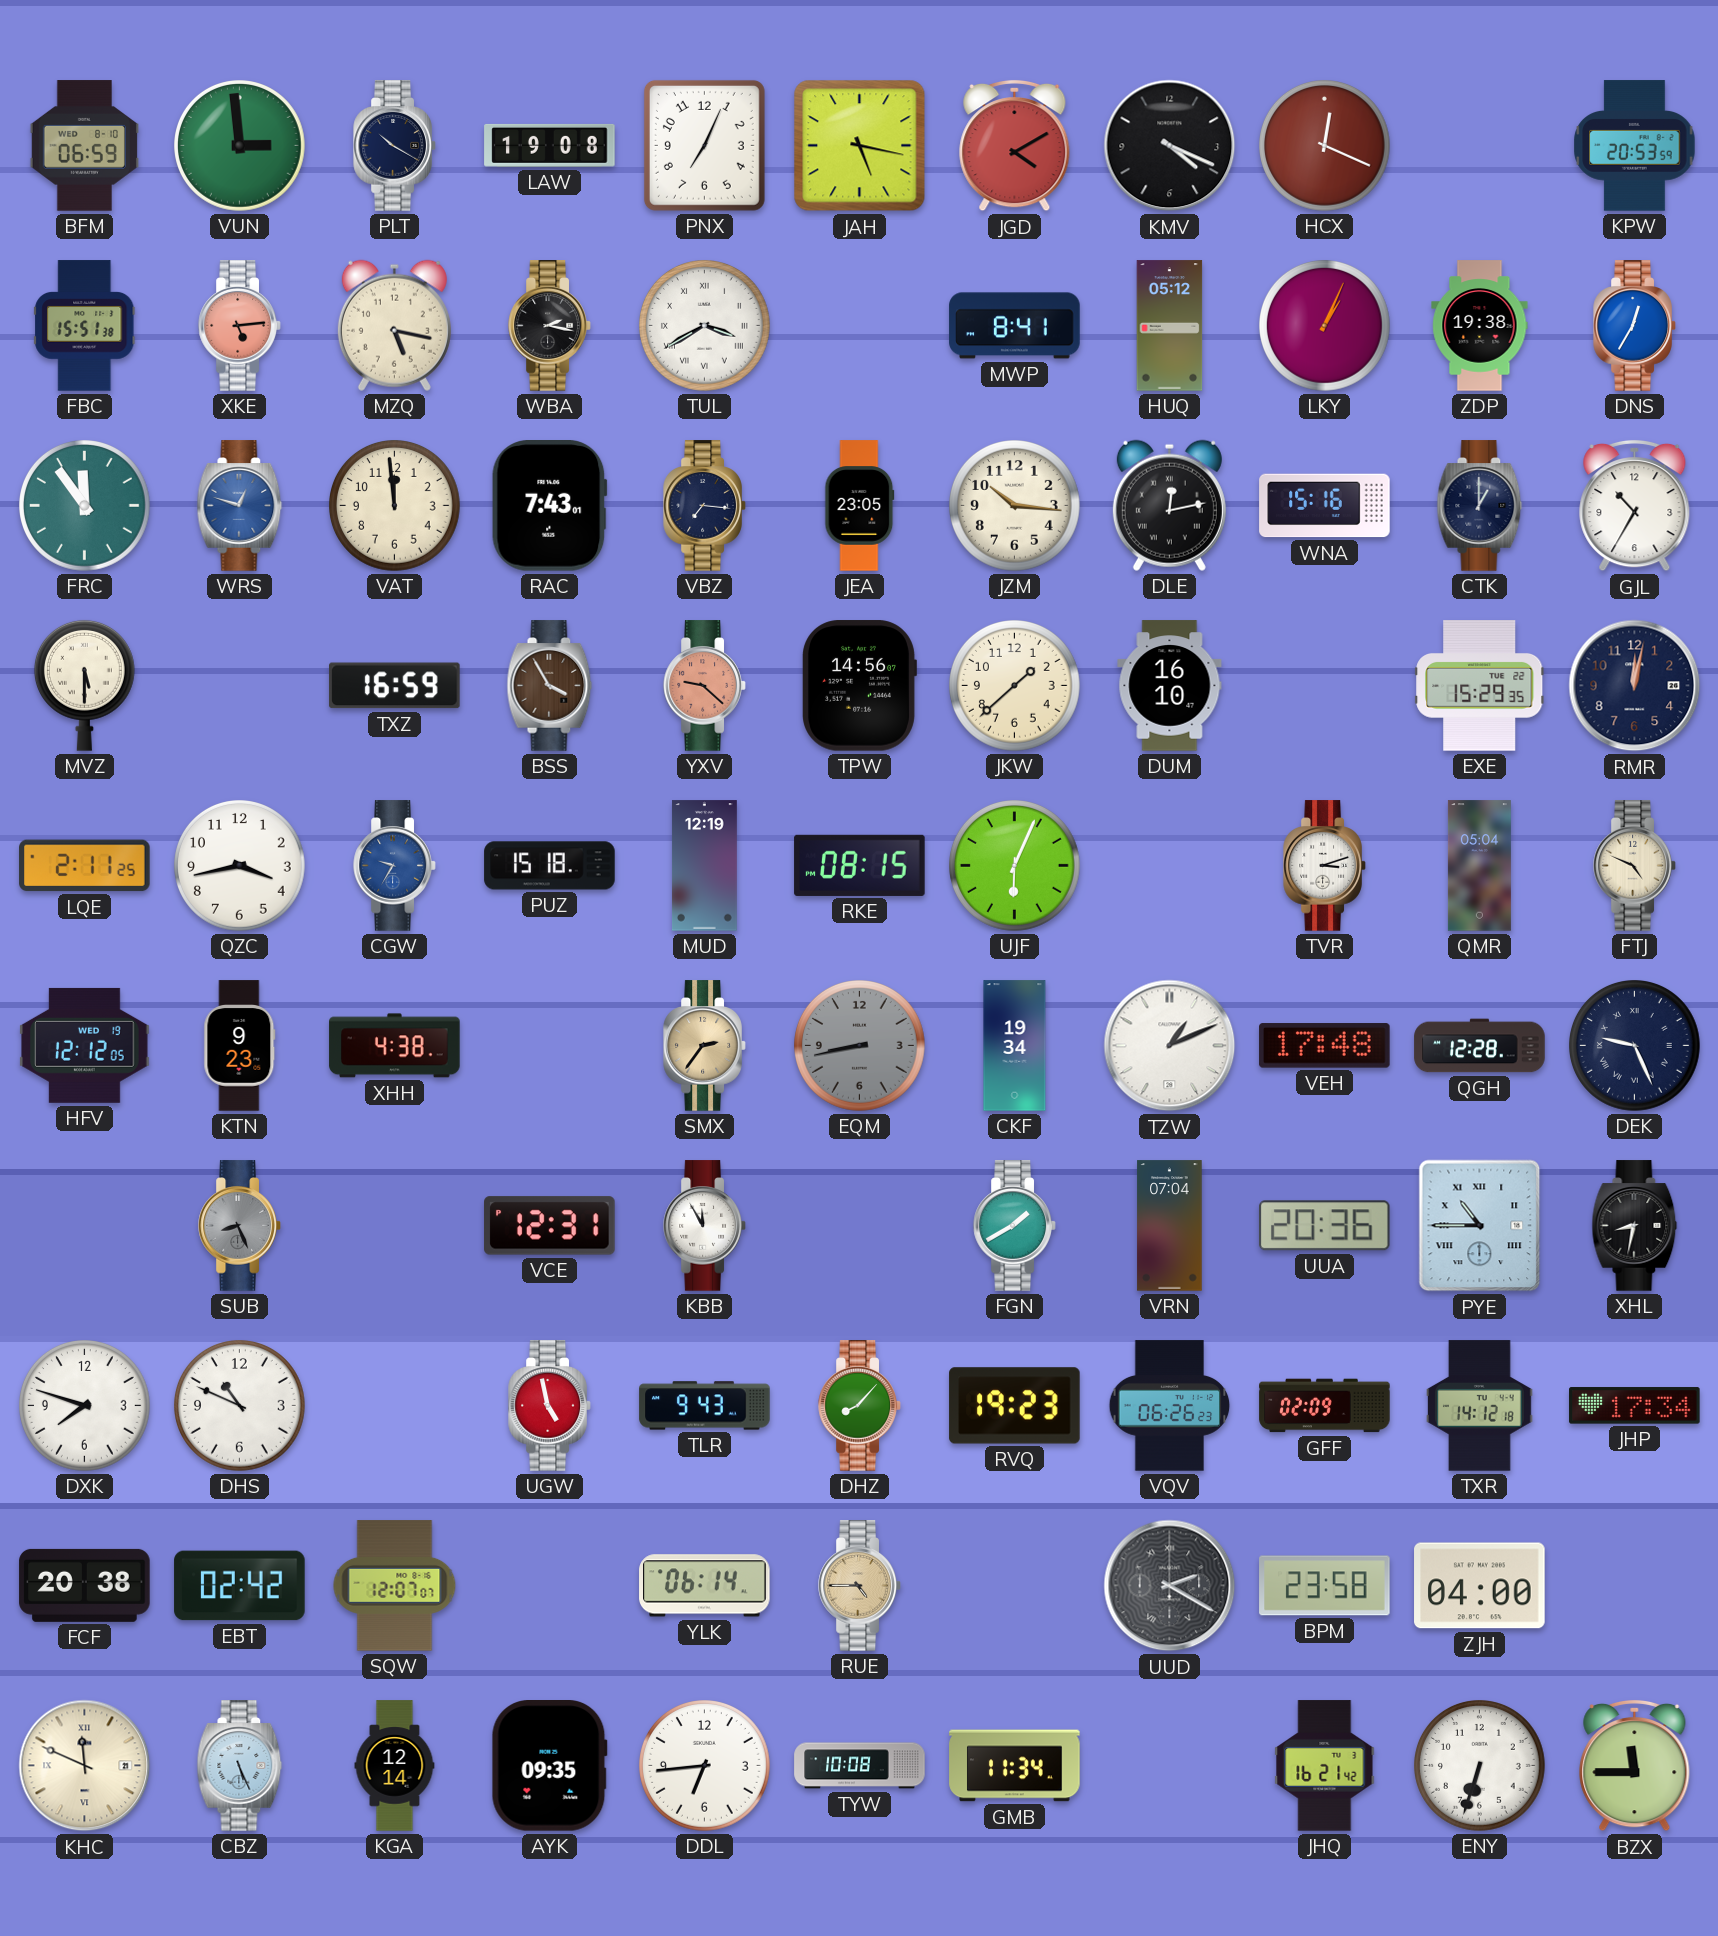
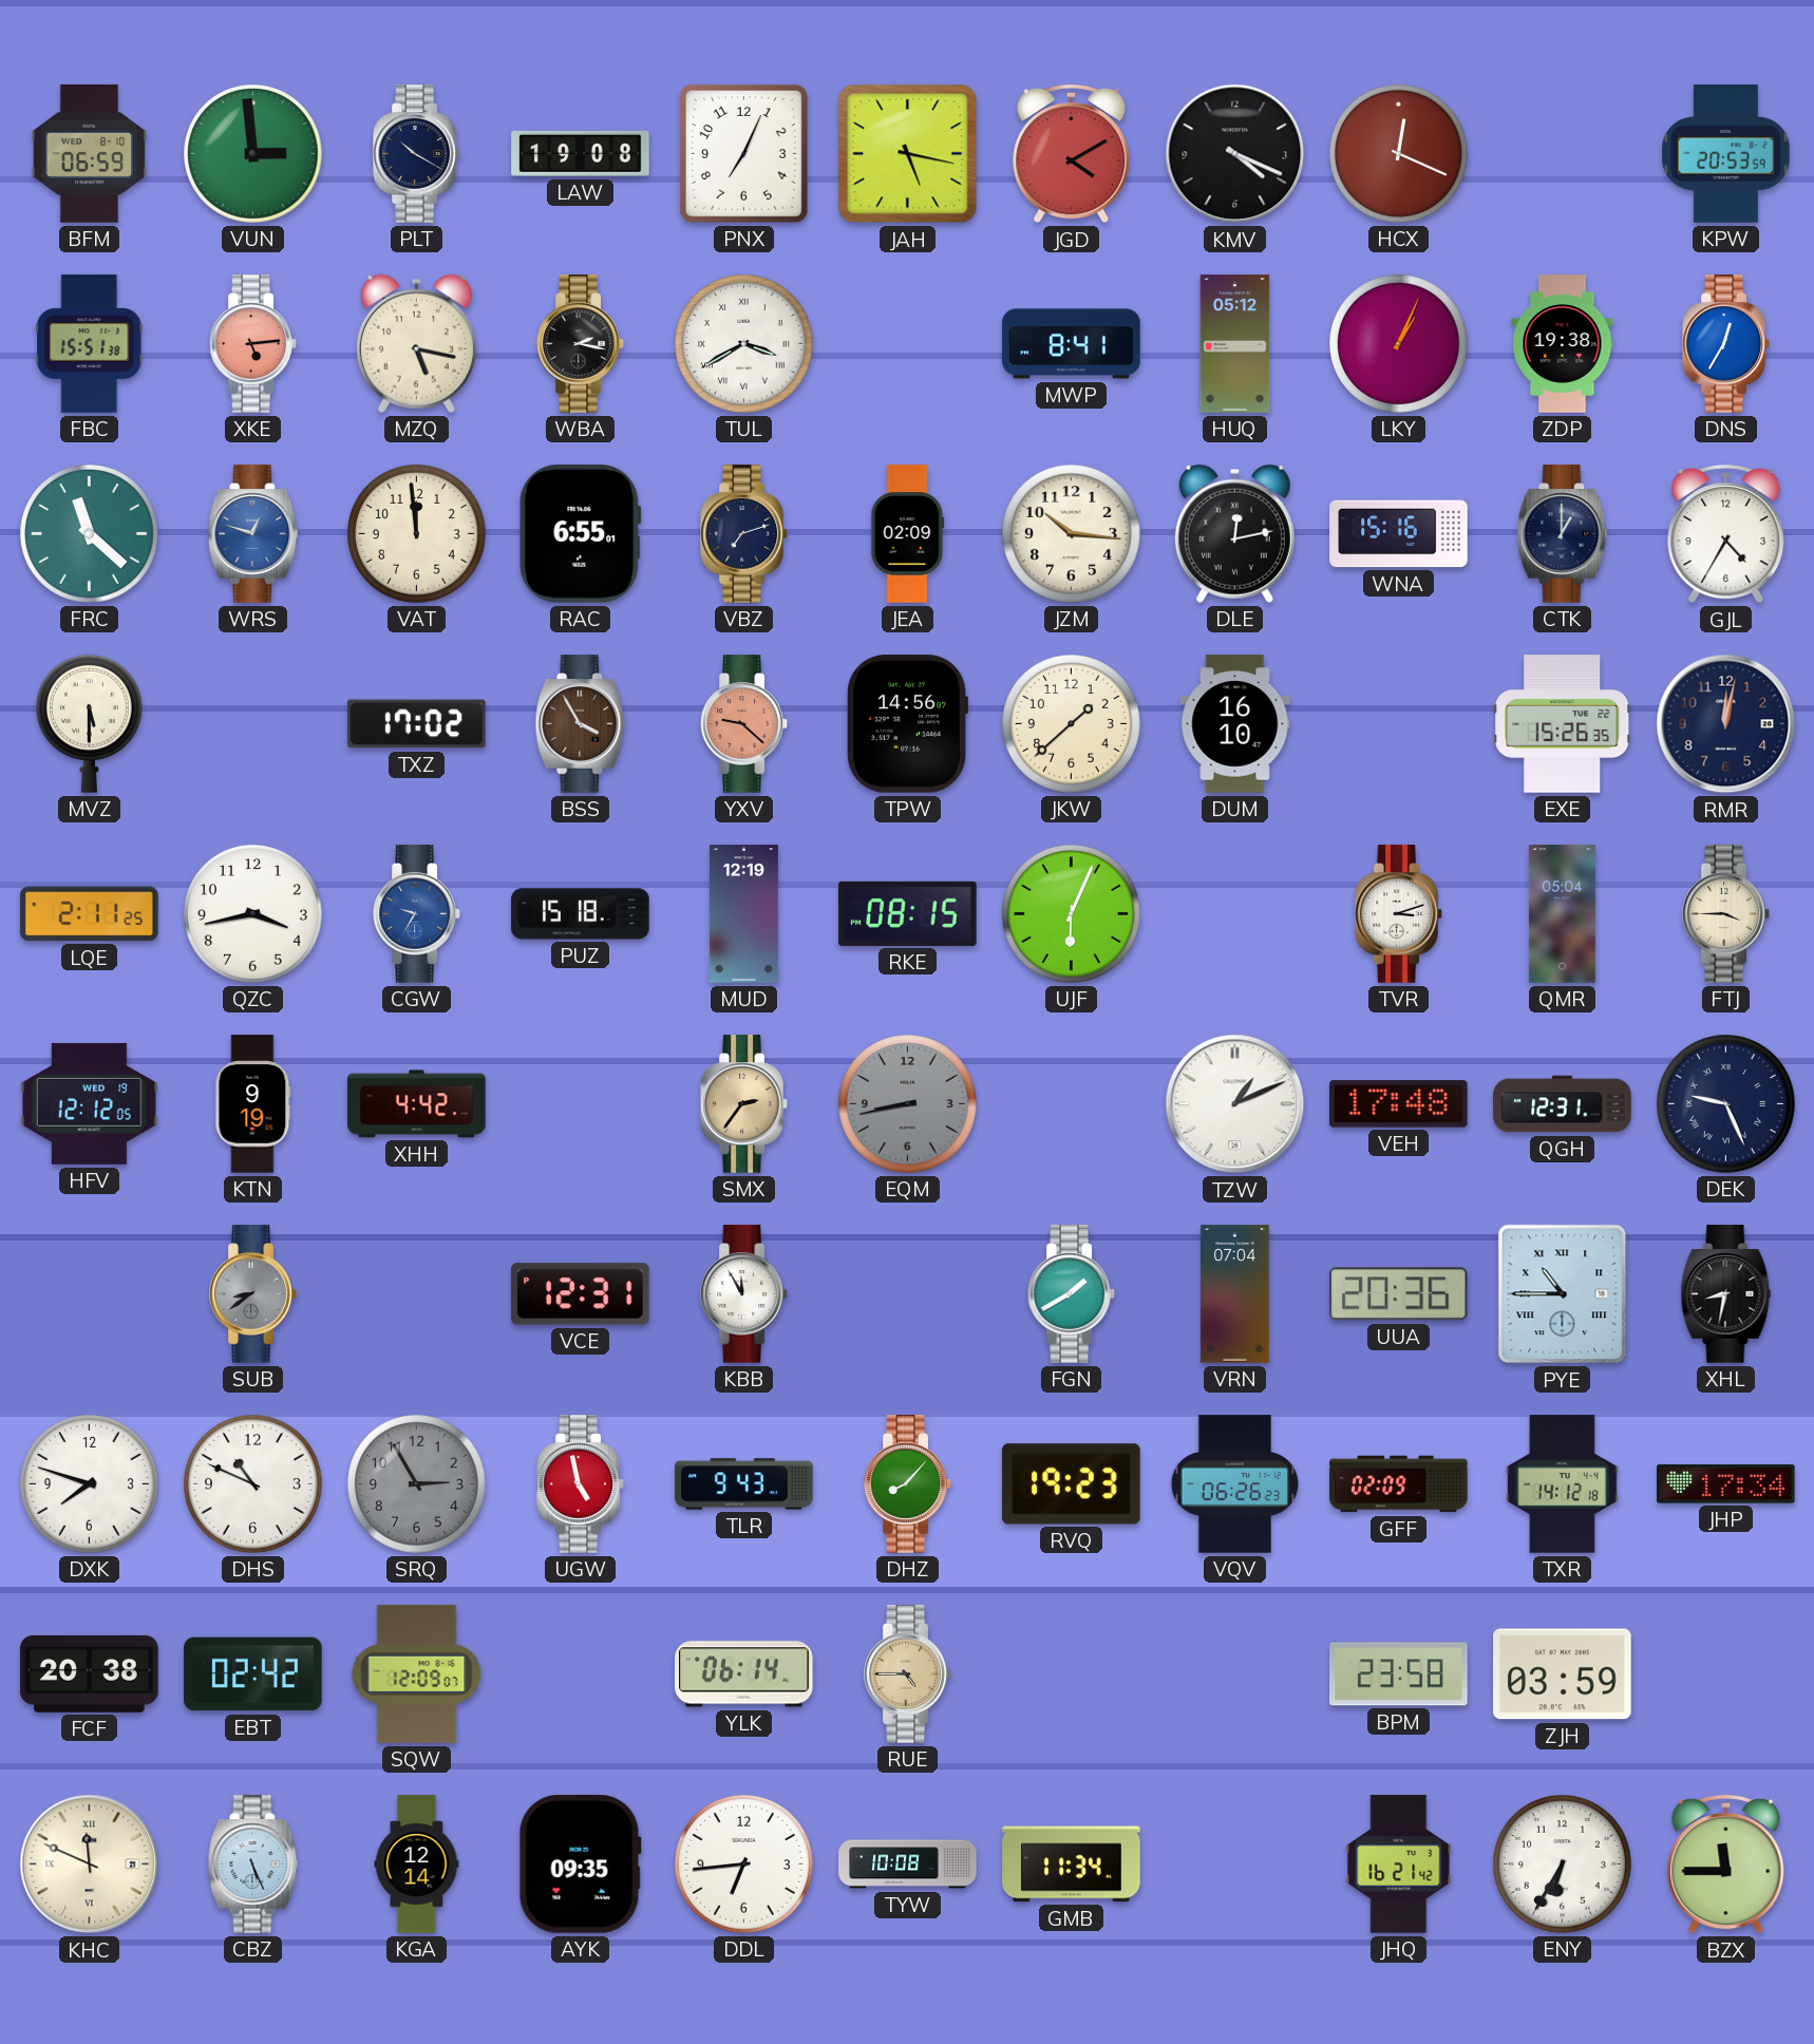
FRC: 11:54 -> 11:22 (90, 534)
RAC: 7:43 -> 6:55 (580, 534)
VBZ: 7:16 -> 7:12 (744, 534)
JEA: 23:05 -> 02:09 (908, 534)
GJL: 10:35 -> 4:35 (1726, 534)
TXZ: 16:59 -> 17:02 (417, 724)
EXE: 15:29 -> 15:26 (1563, 724)
FTJ: 4:49 -> 3:45 (1726, 914)
KTN: 9:23 -> 9:19 (253, 1104)
XHH: 4:38 -> 4:42 (417, 1104)
CKF: 19:34 -> none (1015, 1046)
QGH: 12:28 -> 12:31 (1563, 1104)
SUB: 8:26 -> 8:39 (253, 1294)
SRQ: none -> 2:55 (417, 1484)
SQW: 12:07 -> 12:09 (417, 1674)
UUD: 2:20 -> none (1170, 1586)
ZJH: 04:00 -> 03:59 (1563, 1674)
ENY: 6:33 -> 6:35 (1563, 1865)
